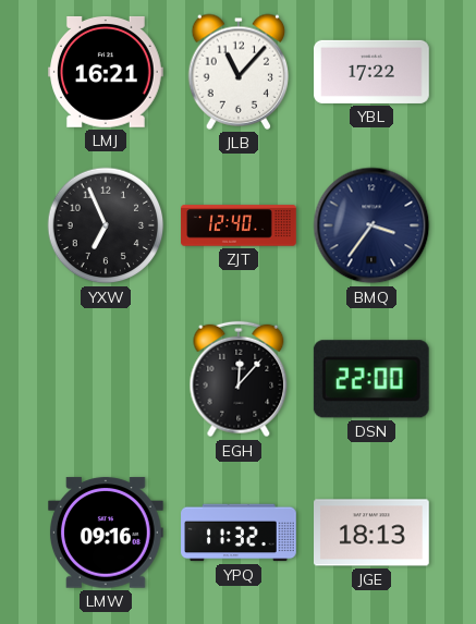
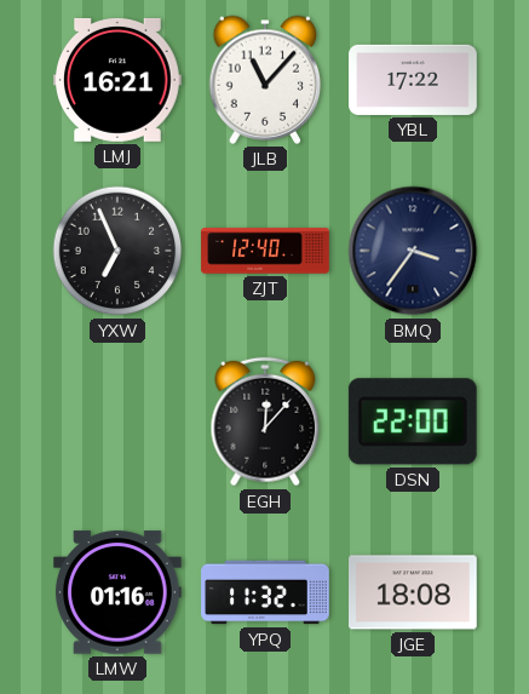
LMW: 09:16 -> 01:16 (119, 592)
JGE: 18:13 -> 18:08 (414, 592)
